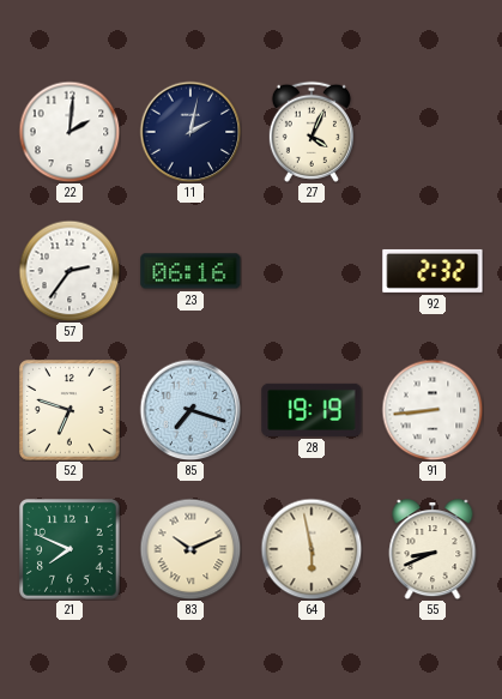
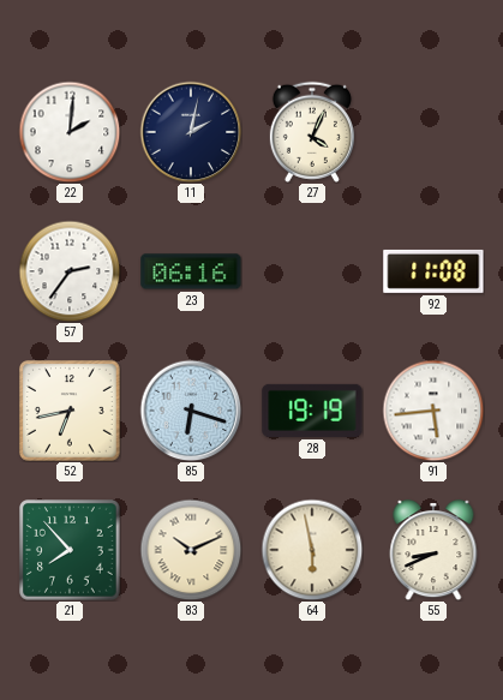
92: 2:32 -> 11:08 (433, 271)
52: 6:48 -> 6:43 (71, 412)
85: 7:18 -> 6:18 (191, 411)
91: 8:44 -> 5:44 (433, 411)
21: 7:49 -> 7:53 (71, 551)
